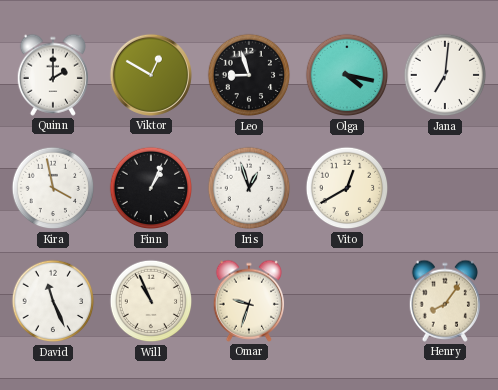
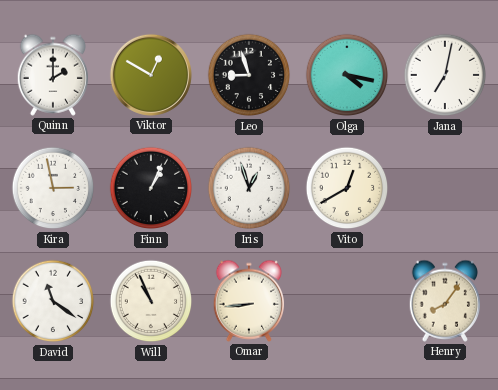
Jana: 7:01 -> 7:02 (445, 75)
Kira: 3:58 -> 2:58 (53, 188)
David: 11:26 -> 11:21 (53, 301)
Omar: 9:33 -> 8:44 (248, 301)
